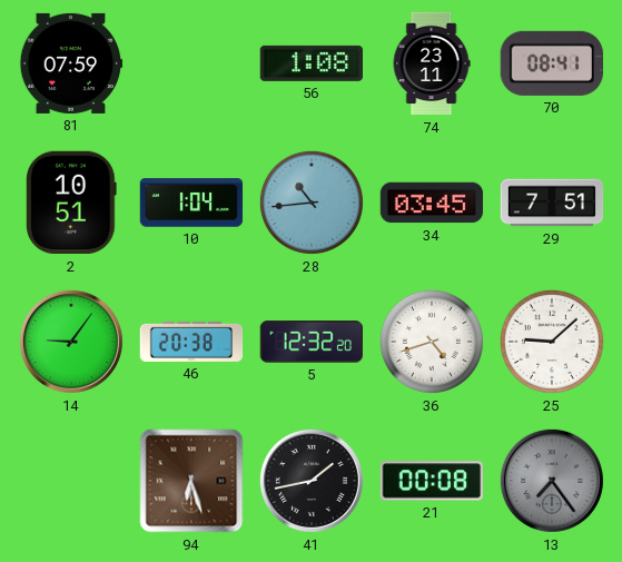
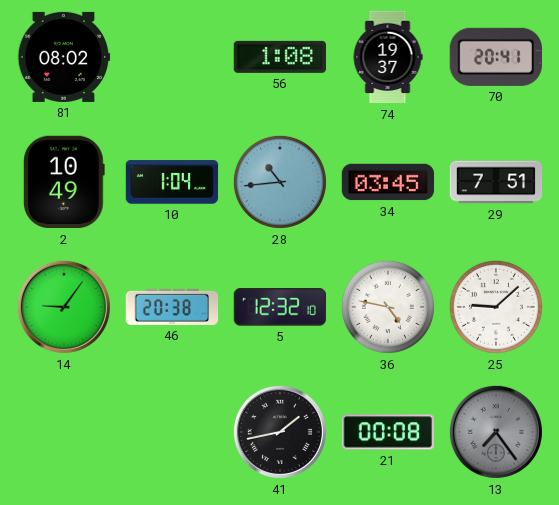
81: 07:59 -> 08:02 (64, 57)
74: 23:11 -> 19:37 (388, 57)
70: 08:41 -> 20:41 (496, 57)
2: 10:51 -> 10:49 (65, 182)
5: 12:32:20 -> 12:32:10 (279, 307)
36: 4:42 -> 4:47 (388, 307)
94: 6:27 -> none (191, 481)
